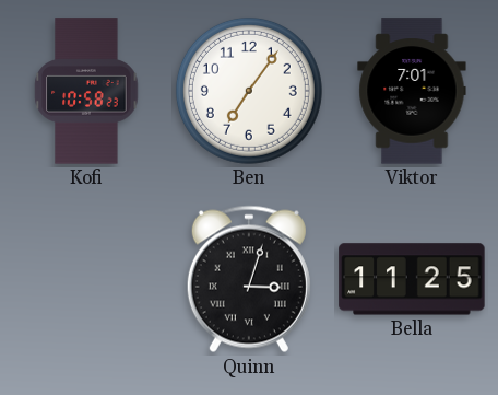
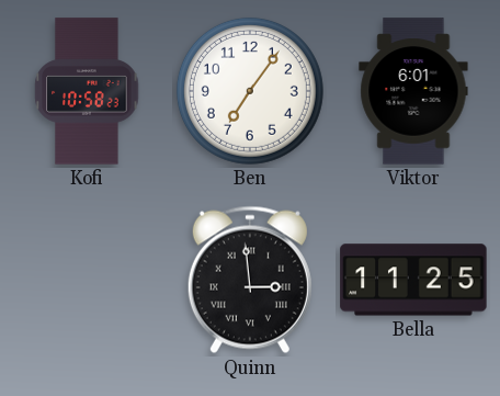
Viktor: 7:01 -> 6:01 (413, 91)
Quinn: 3:03 -> 2:59 (250, 280)
